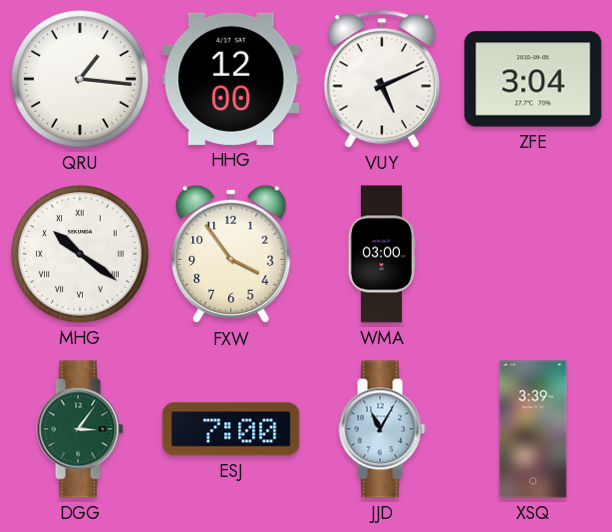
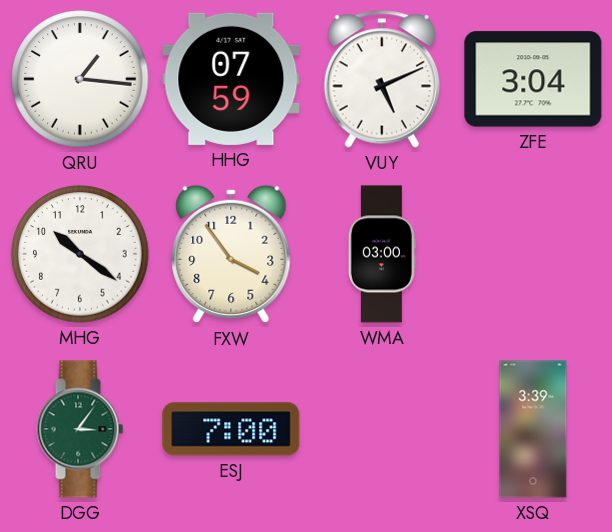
HHG: 12:00 -> 07:59 (231, 79)
MHG numerals: Roman -> Arabic (80, 254)
JJD: 11:05 -> none (382, 429)
